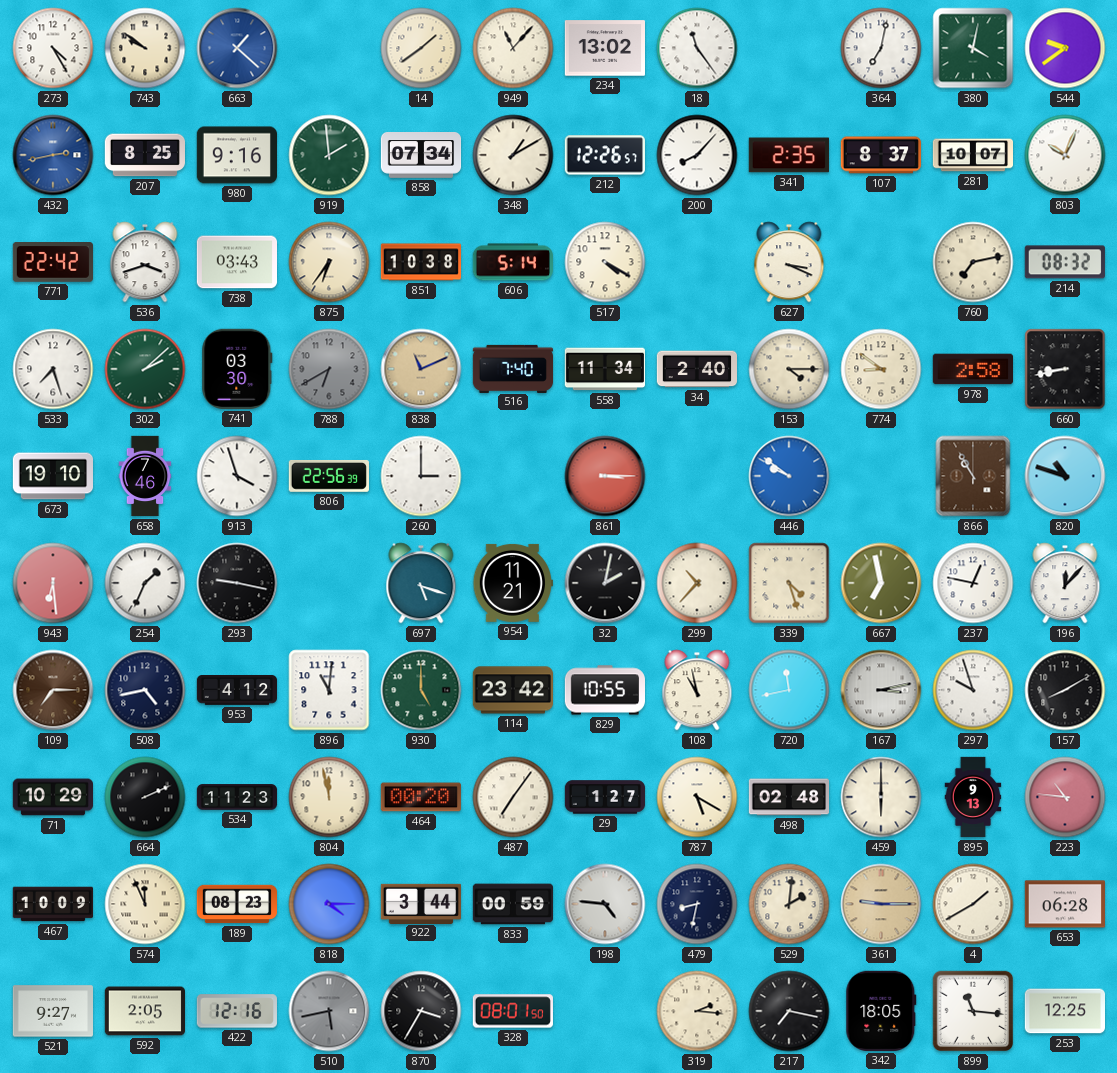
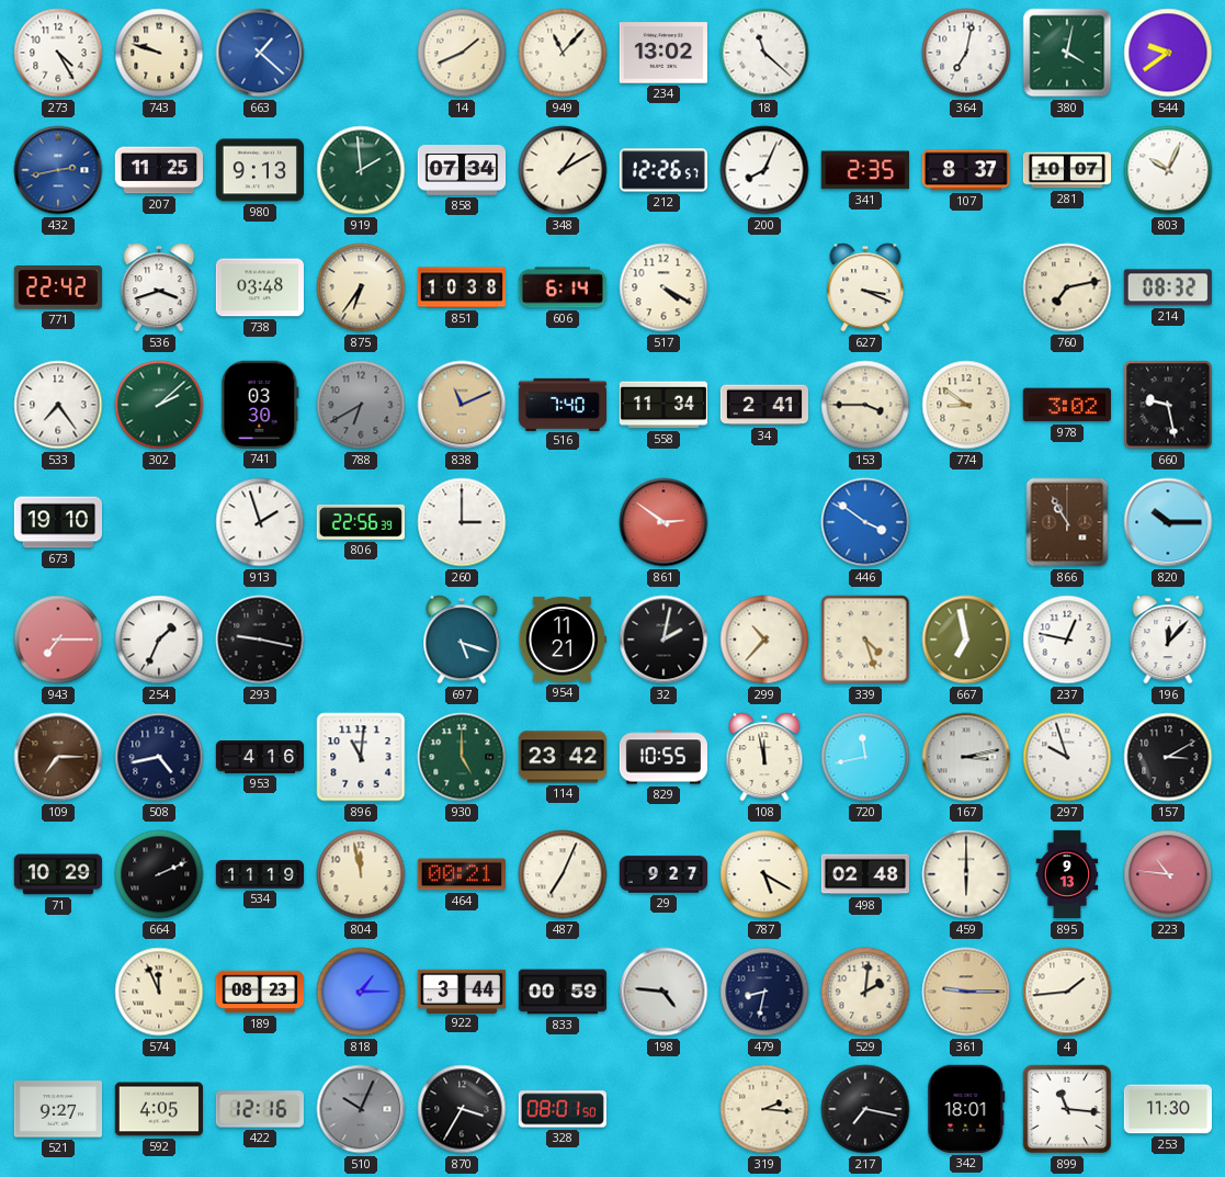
743: 9:51 -> 9:48 (159, 53)
14: 1:39 -> 1:41 (462, 53)
18: 11:24 -> 11:22 (764, 53)
207: 8:25 -> 11:25 (158, 170)
980: 9:16 -> 9:13 (259, 170)
200: 8:07 -> 8:04 (764, 170)
738: 03:43 -> 03:48 (259, 287)
606: 5:14 -> 6:14 (562, 287)
533: 7:27 -> 7:24 (58, 405)
34: 2:40 -> 2:41 (763, 405)
153: 4:15 -> 3:45 (865, 405)
978: 2:58 -> 3:02 (1066, 405)
660: 8:43 -> 9:28 (1168, 405)
658: 7:46 -> none (145, 476)
913: 3:57 -> 1:57 (260, 522)
861: 3:15 -> 2:51 (663, 522)
446: 9:51 -> 3:51 (865, 522)
820: 10:48 -> 10:15 (1168, 522)
943: 6:29 -> 7:15 (58, 640)
953: 4:12 -> 4:16 (259, 758)
108: 10:58 -> 11:58 (764, 757)
157: 8:10 -> 3:10 (1168, 757)
534: 11:23 -> 11:19 (260, 874)
464: 00:20 -> 00:21 (462, 874)
487: 7:06 -> 7:04 (563, 874)
29: 1:27 -> 9:27 (663, 874)
467: 10:09 -> none (52, 904)
818: 4:15 -> 1:15 (361, 992)
4: 1:40 -> 1:44 (1067, 992)
653: 06:28 -> none (1064, 904)
592: 2:05 -> 4:05 (158, 1109)
510: 5:43 -> 10:04 (361, 1109)
342: 18:05 -> 18:01 (966, 1109)
253: 12:25 -> 11:30 (1167, 1109)
